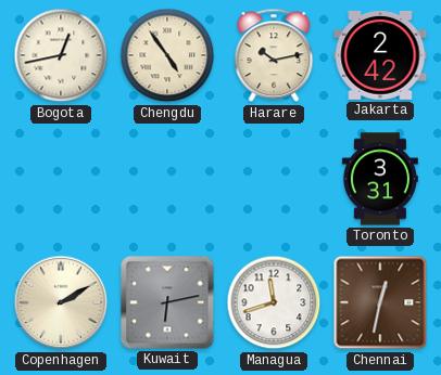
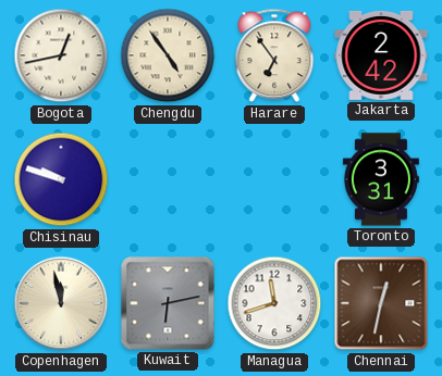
Harare: 10:13 -> 6:54 (274, 55)
Chisinau: none -> 9:48 (61, 179)
Copenhagen: 2:10 -> 11:58 (61, 303)
